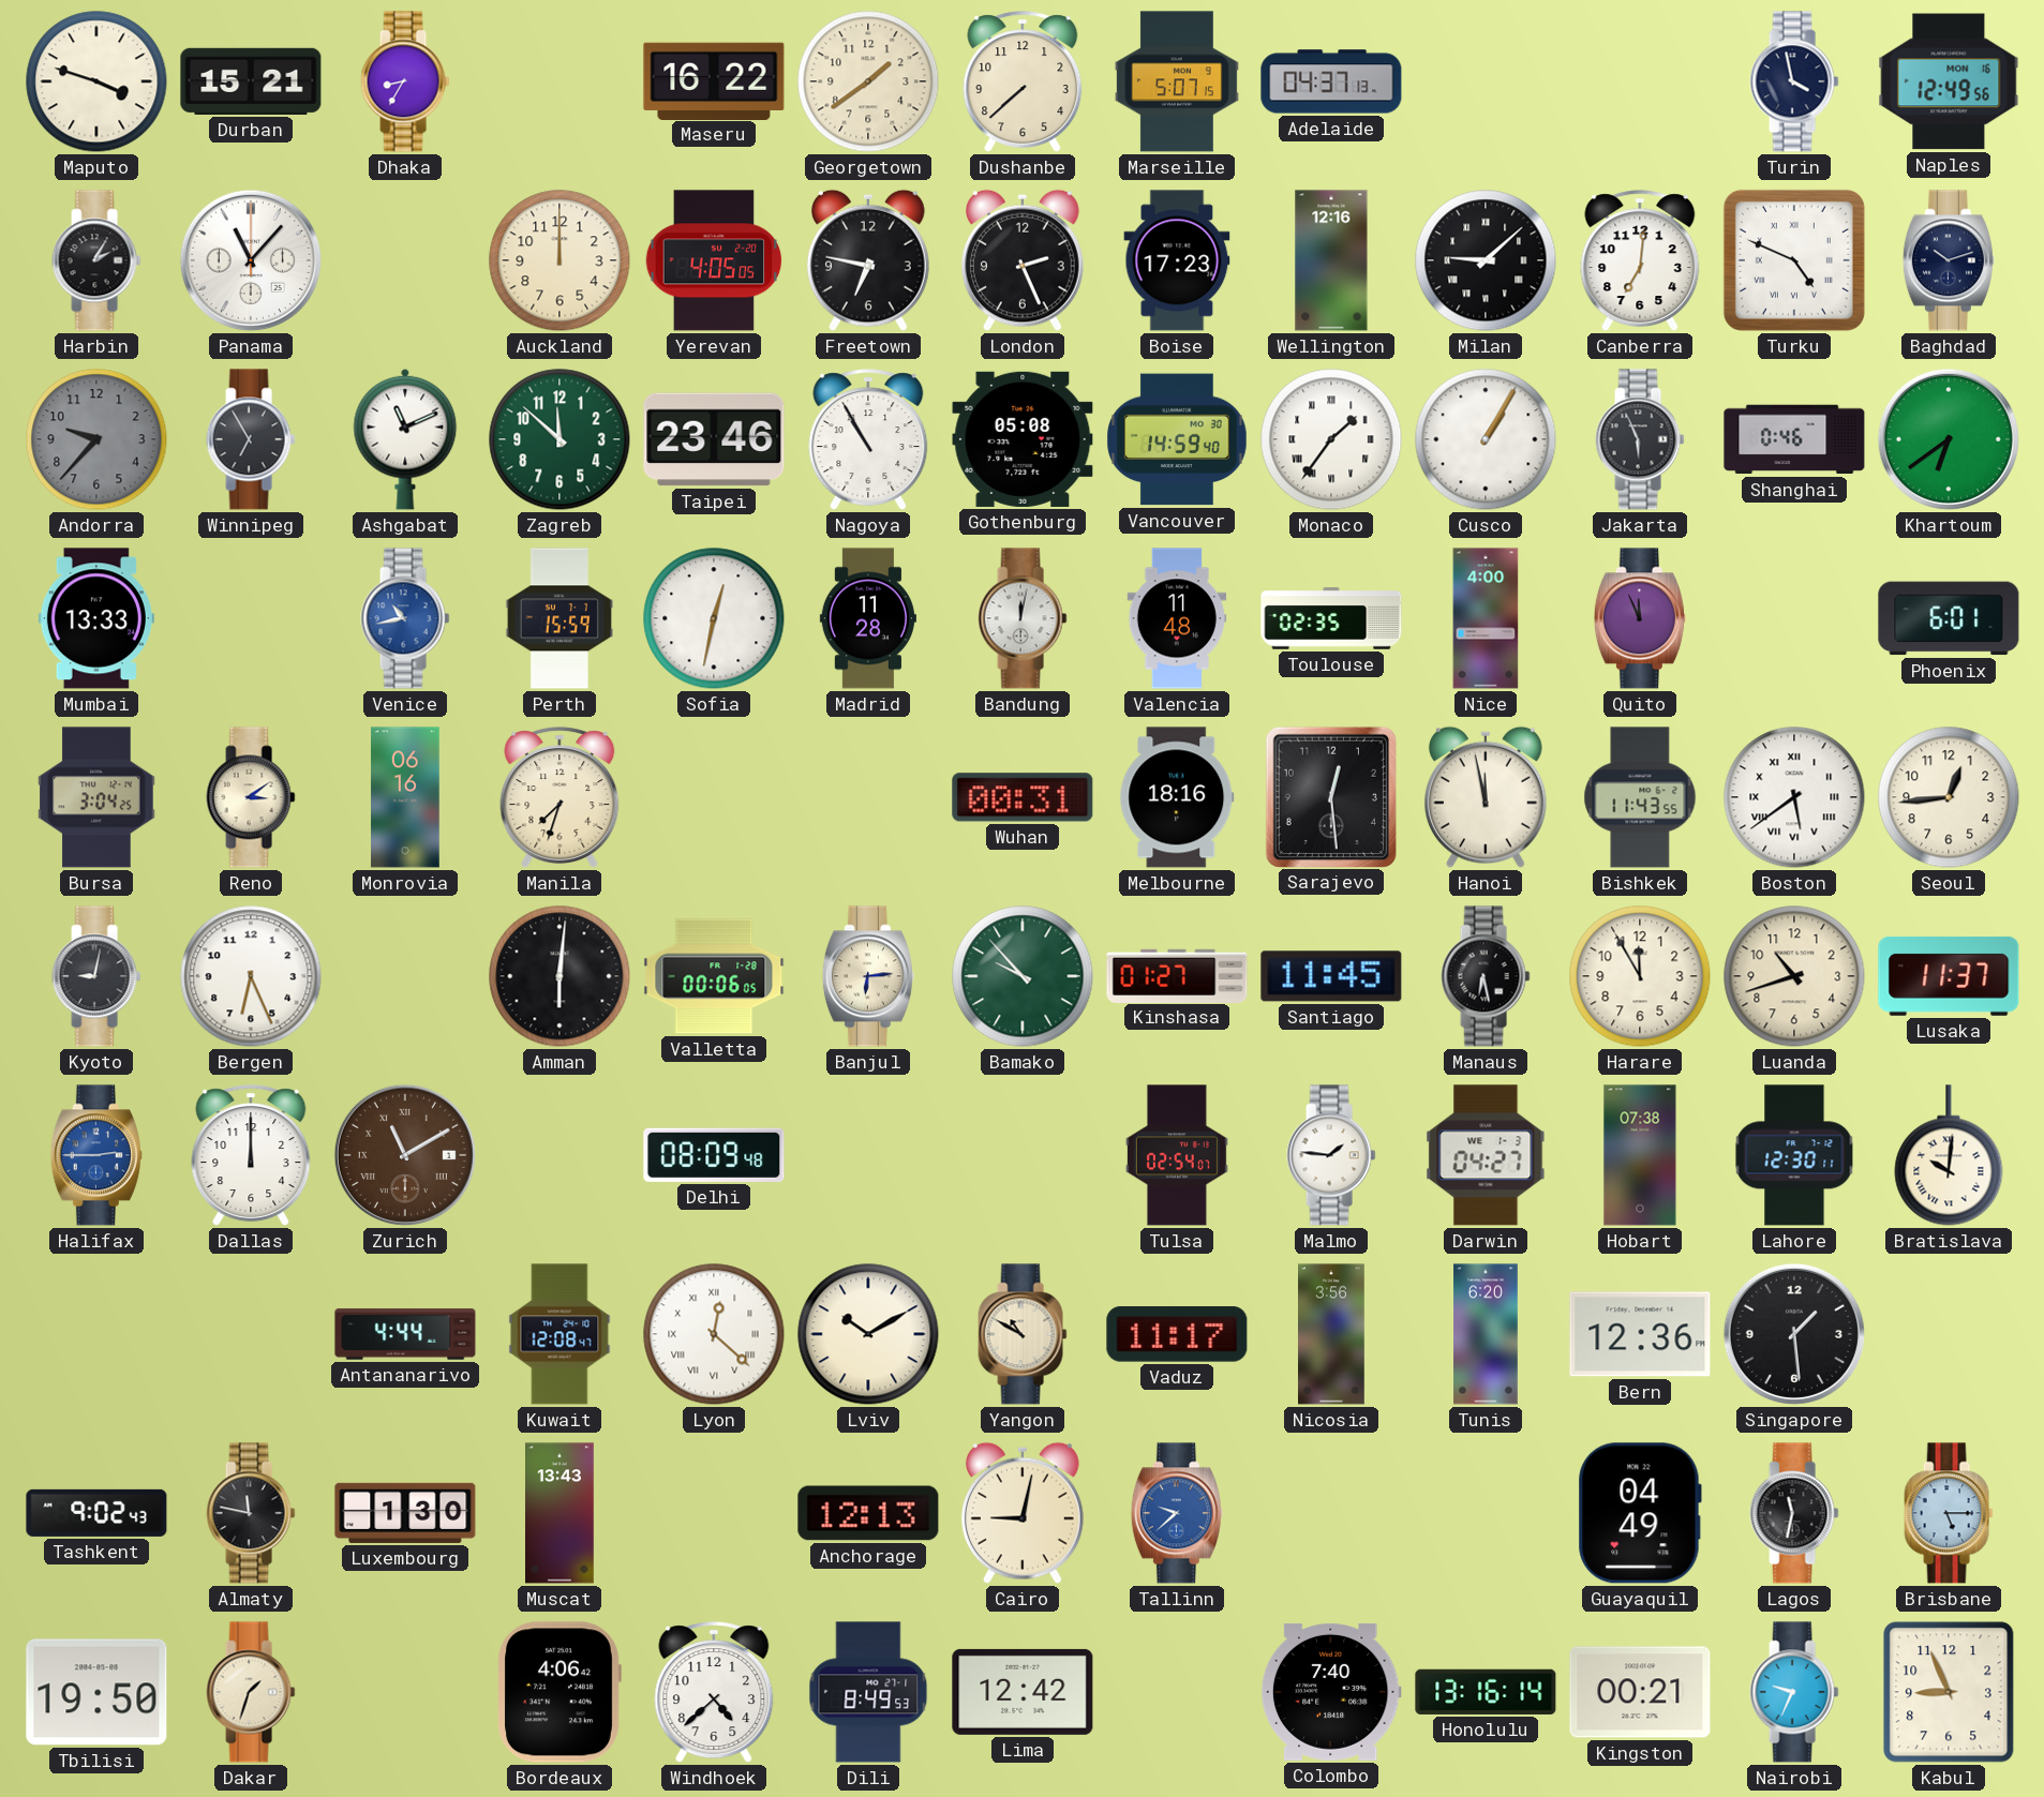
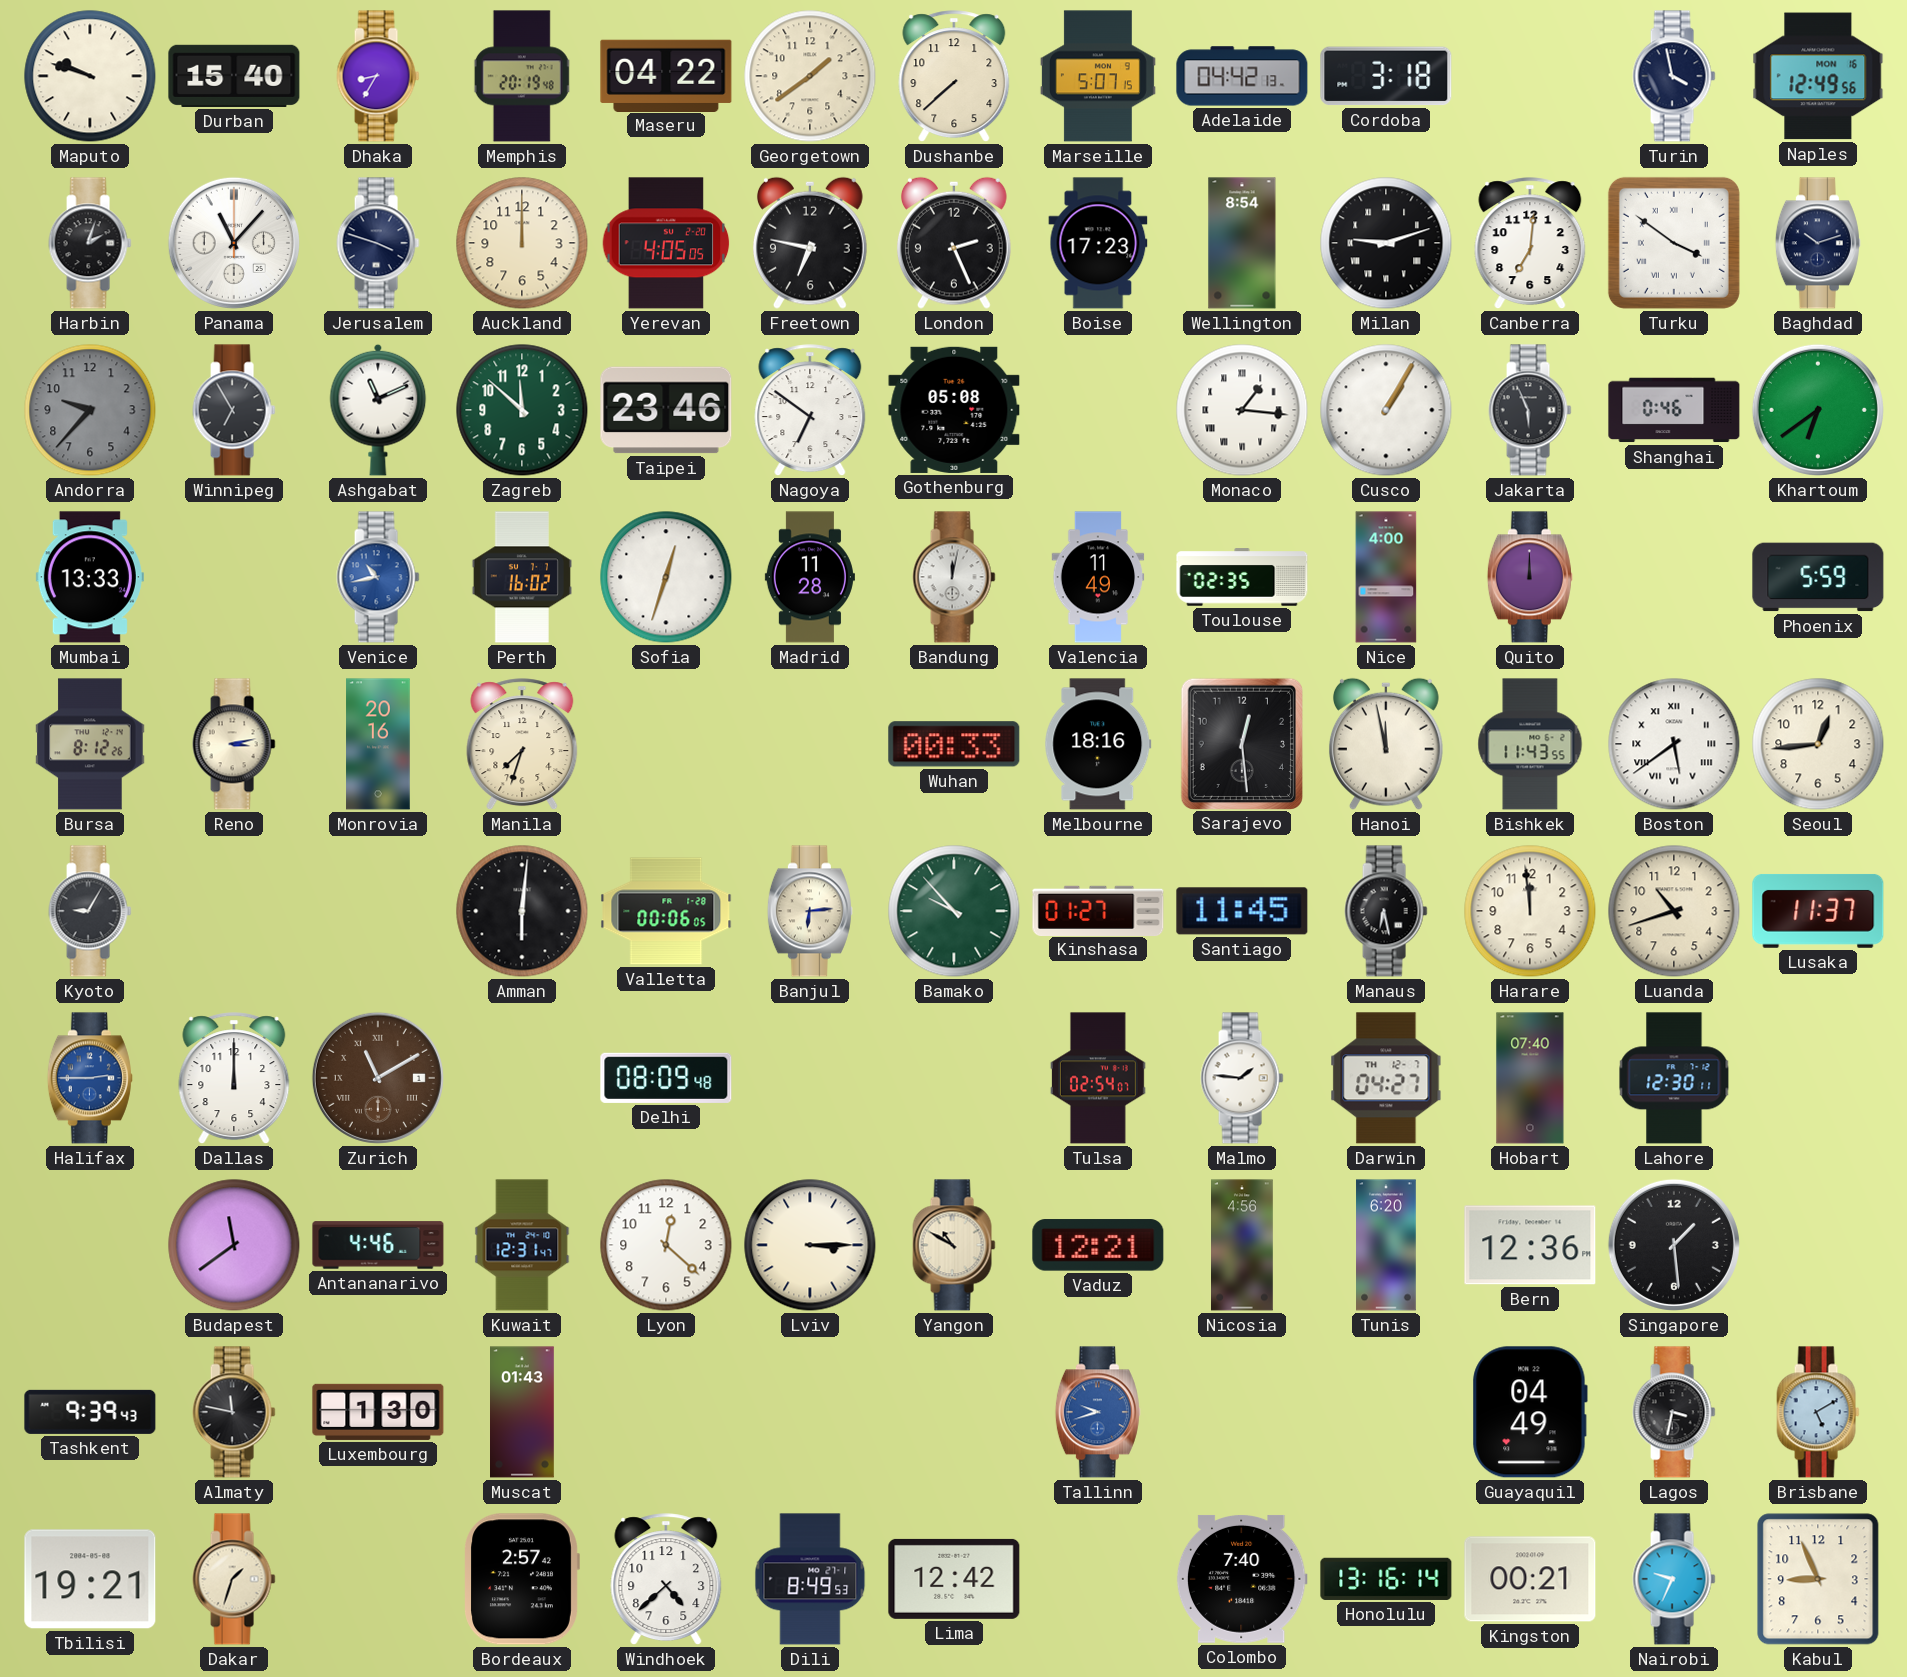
Maputo: 3:48 -> 9:48 (90, 76)
Durban: 15:21 -> 15:40 (234, 76)
Memphis: none -> 20:19 (522, 76)
Maseru: 16:22 -> 04:22 (666, 75)
Adelaide: 04:37 -> 04:42 (1242, 76)
Cordoba: none -> 3:18 (1386, 76)
Harbin: 2:05 -> 2:03 (90, 243)
Jerusalem: none -> 3:48 (378, 243)
Wellington: 12:16 -> 8:54 (1242, 243)
Milan: 9:08 -> 9:12 (1386, 243)
Turku: 4:49 -> 3:51 (1674, 243)
Nagoya: 10:55 -> 6:51 (810, 411)
Vancouver: 14:59 -> none (1177, 439)
Monaco: 1:36 -> 1:16 (1242, 410)
Perth: 15:59 -> 16:02 (522, 577)
Sofia: 12:32 -> 12:33 (666, 577)
Valencia: 11:48 -> 11:49 (1098, 577)
Quito: 11:56 -> 12:00 (1530, 577)
Phoenix: 6:01 -> 5:59 (1818, 577)
Bursa: 3:04 -> 8:12 (90, 744)
Reno: 3:09 -> 3:13 (234, 744)
Monrovia: 06:16 -> 20:16 (378, 744)
Wuhan: 00:31 -> 00:33 (954, 744)
Kyoto: 9:02 -> 9:05 (90, 911)
Bergen: 6:26 -> none (251, 976)
Harare: 11:55 -> 11:59 (1530, 911)
Darwin date: WE 1-3 -> TH 12-7 (1386, 1078)
Hobart: 07:38 -> 07:40 (1530, 1078)
Bratislava: 10:01 -> none (1949, 1155)
Budapest: none -> 11:39 (234, 1245)
Antananarivo: 4:44 -> 4:46 (378, 1245)
Kuwait: 12:08 -> 12:31 (522, 1245)
Lyon numerals: Roman -> Arabic (666, 1245)
Lviv: 10:10 -> 3:15 (810, 1245)
Vaduz: 11:17 -> 12:21 (1098, 1245)
Nicosia: 3:56 -> 4:56 (1243, 1245)
Tashkent: 9:02 -> 9:39 (90, 1412)
Muscat: 13:43 -> 01:43 (523, 1412)
Anchorage: 12:13 -> none (868, 1513)
Cairo: 9:02 -> none (1023, 1513)
Tallinn: 9:38 -> 9:42 (1098, 1412)
Lagos: 11:32 -> 3:32 (1674, 1412)
Brisbane: 5:15 -> 5:10 (1818, 1412)
Tbilisi: 19:50 -> 19:21 (90, 1579)
Bordeaux: 4:06 -> 2:57 (522, 1579)
